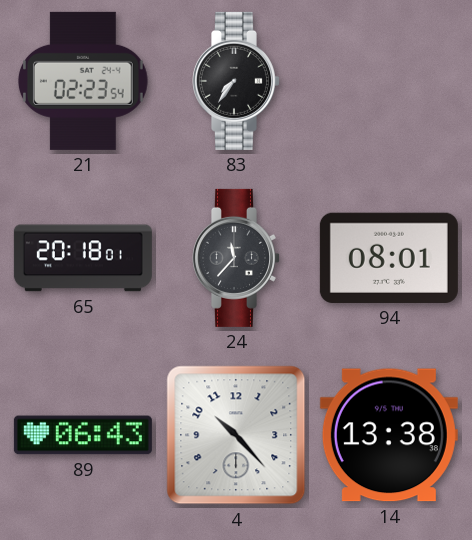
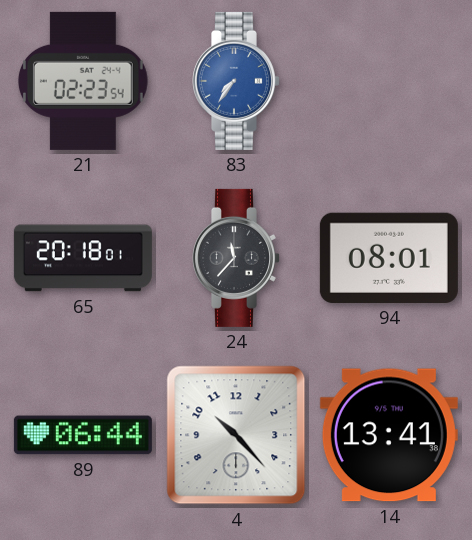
83 dial: black -> blue (237, 81)
89: 06:43 -> 06:44 (83, 435)
14: 13:38 -> 13:41 (389, 435)
